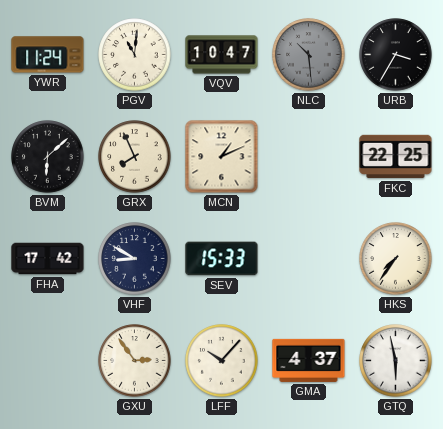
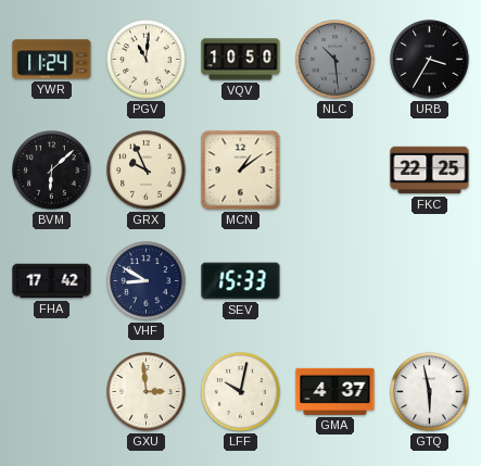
VQV: 10:47 -> 10:50 (241, 60)
GRX: 7:56 -> 9:56 (147, 171)
MCN: 1:11 -> 1:09 (241, 171)
HKS: 7:36 -> none (396, 259)
GXU: 2:54 -> 2:59 (147, 392)
LFF: 10:07 -> 10:02 (241, 392)
